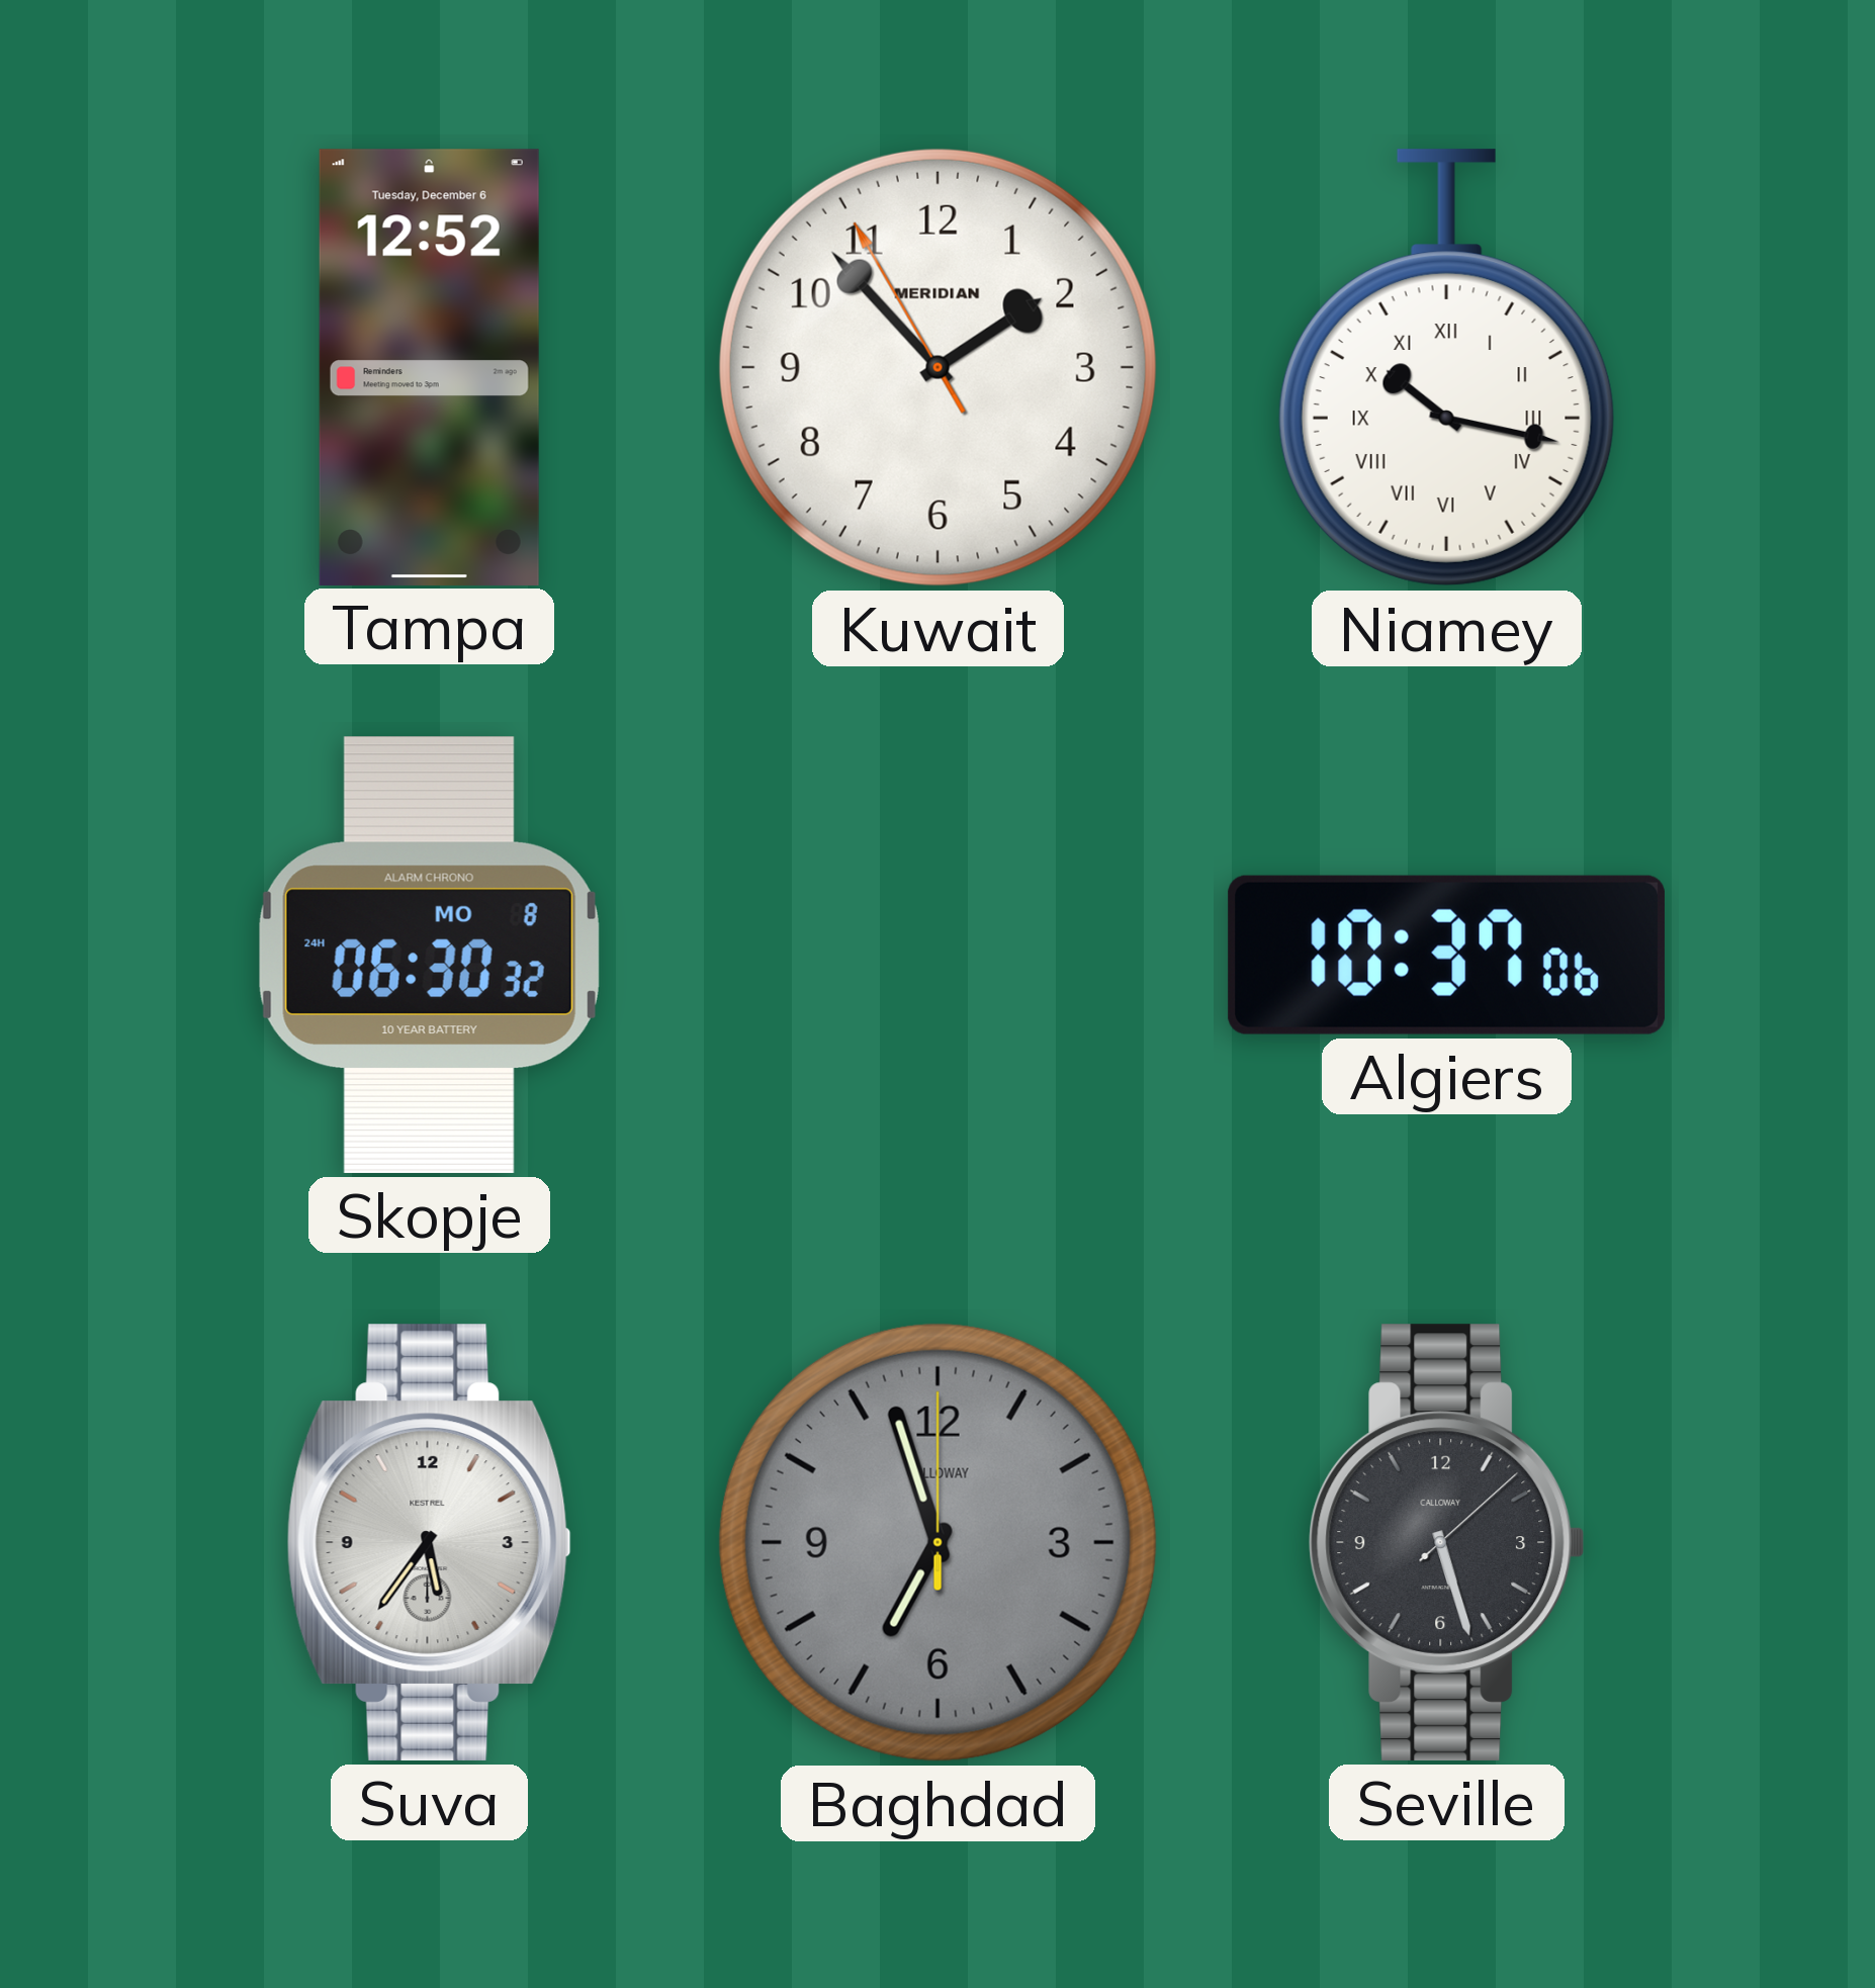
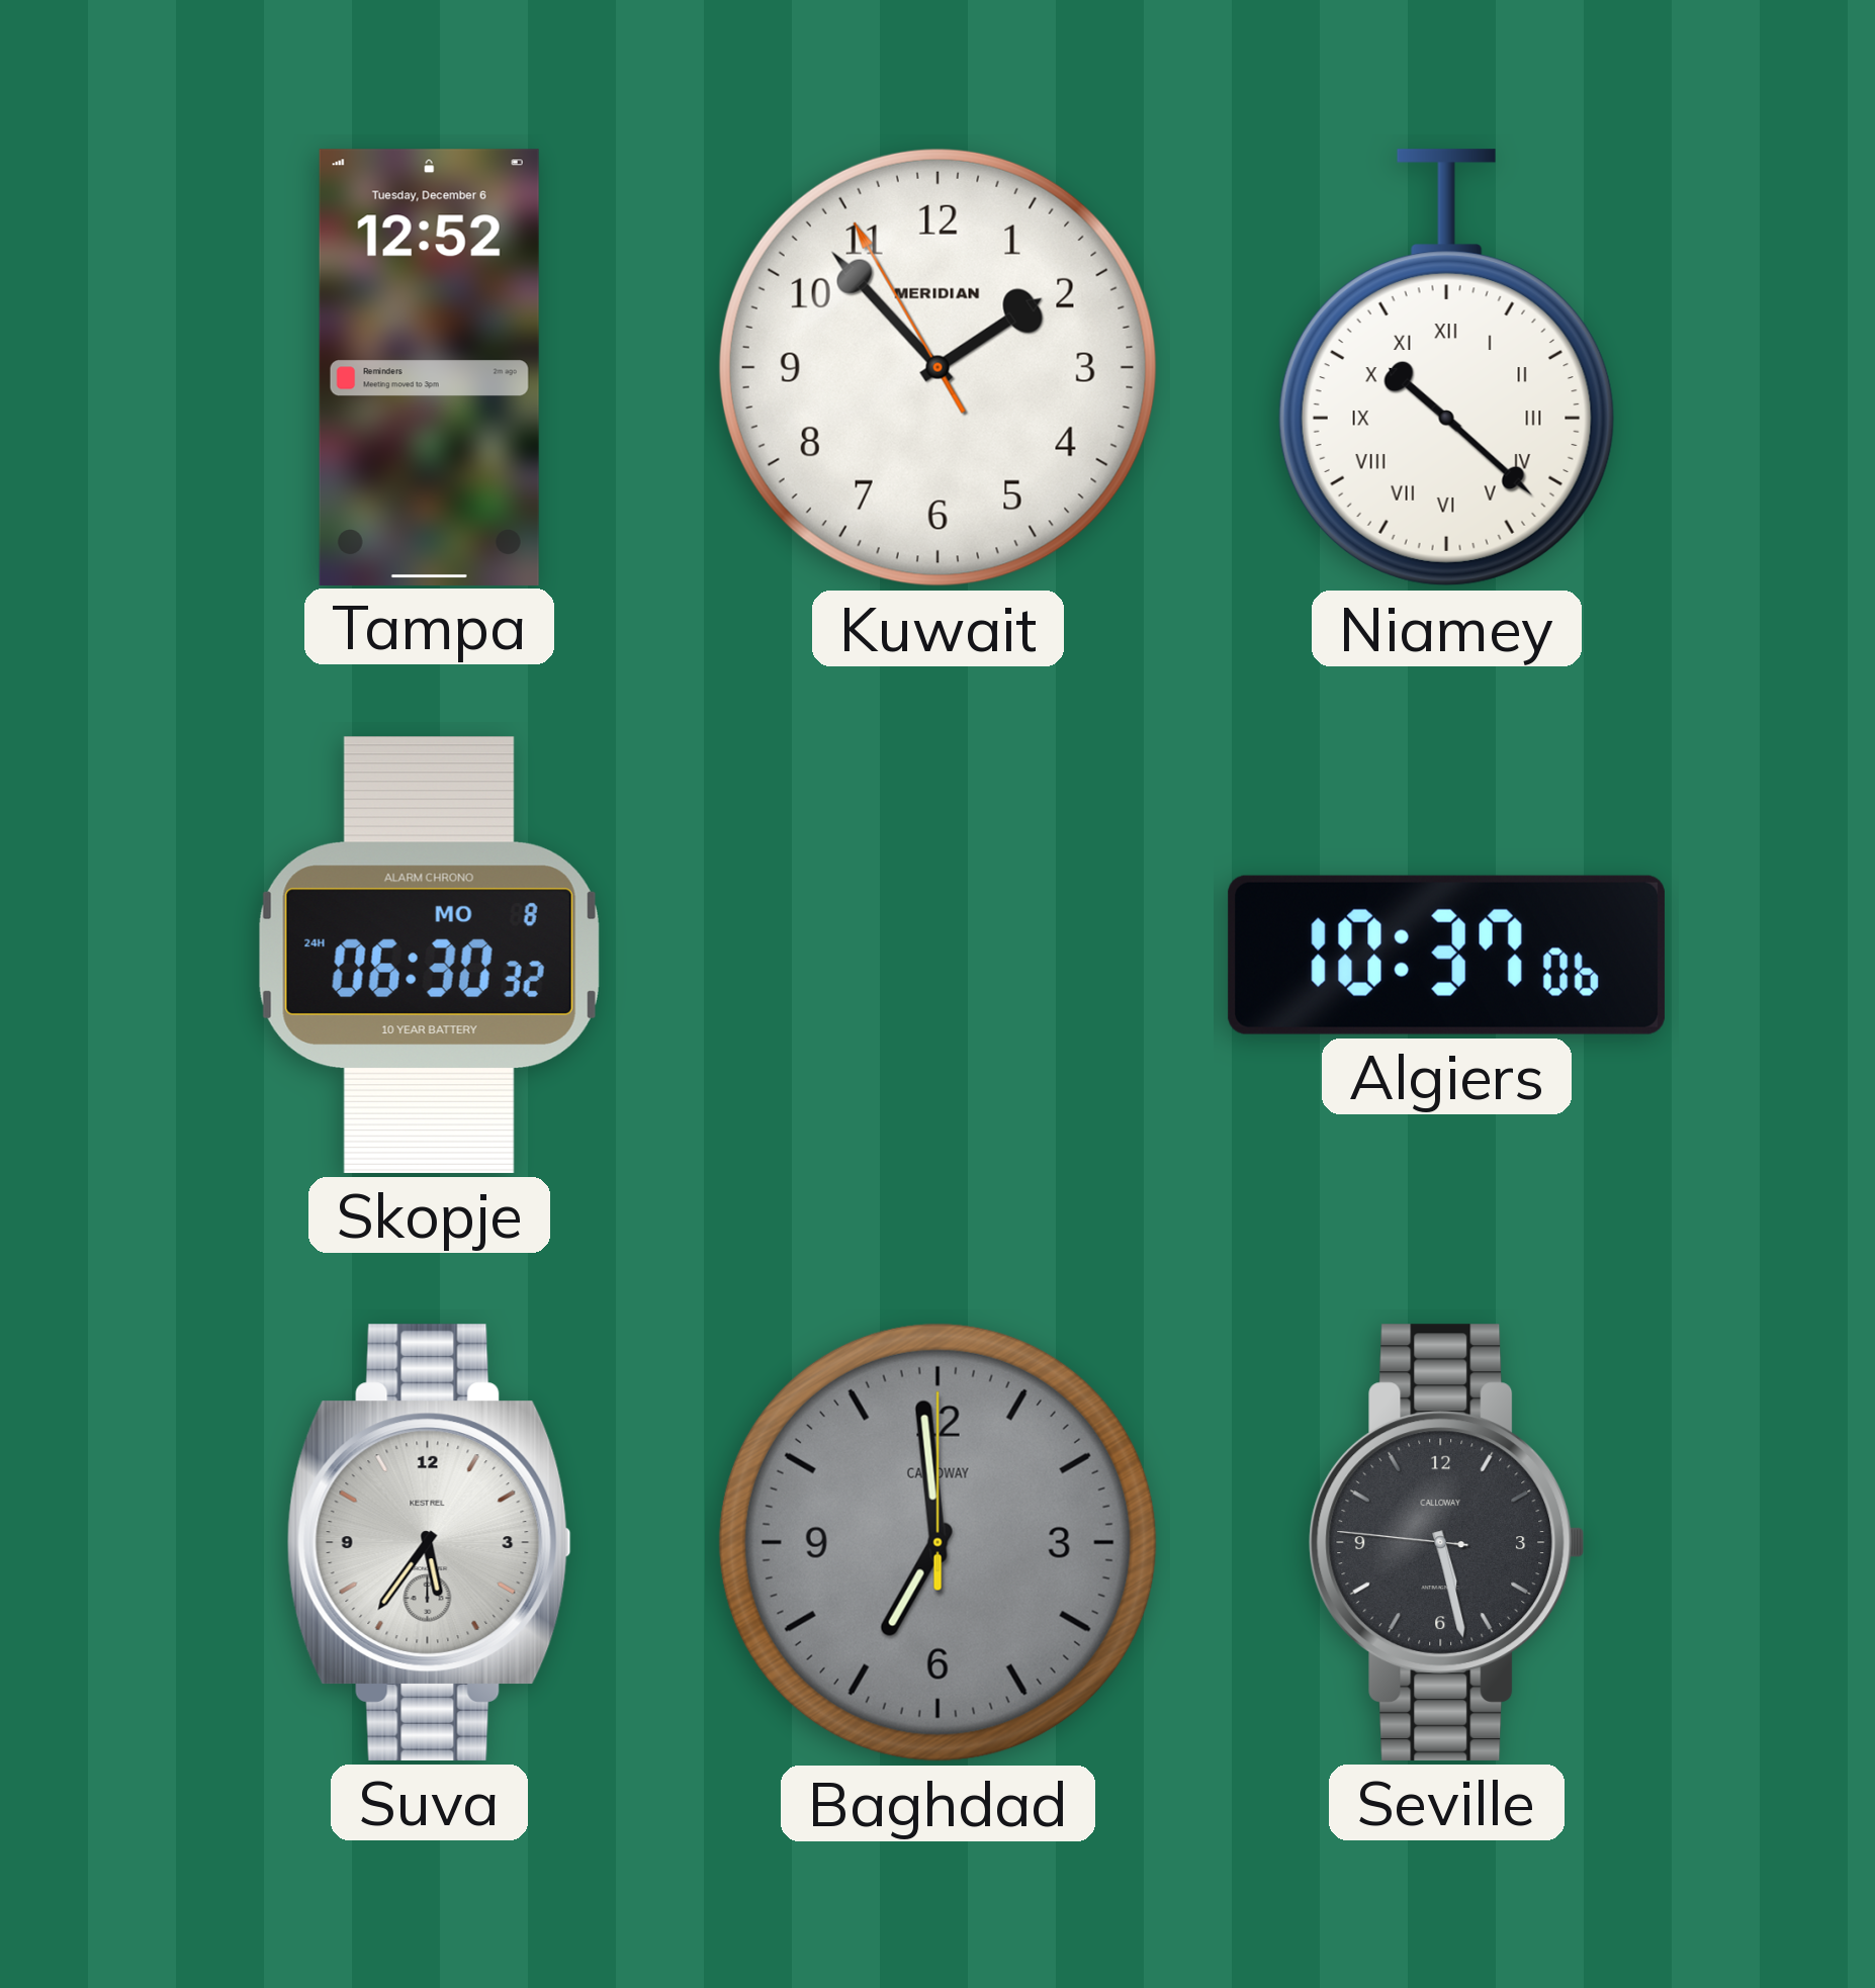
Niamey: 10:17 -> 10:22 (1446, 368)
Baghdad: 6:57 -> 6:59 (937, 1542)
Seville: 5:27:08 -> 5:27:46 (1447, 1542)
